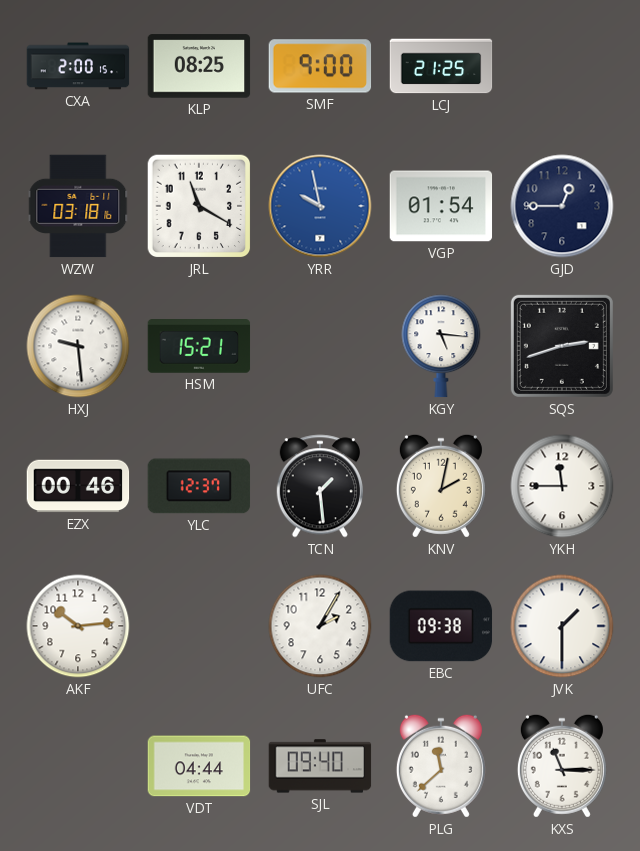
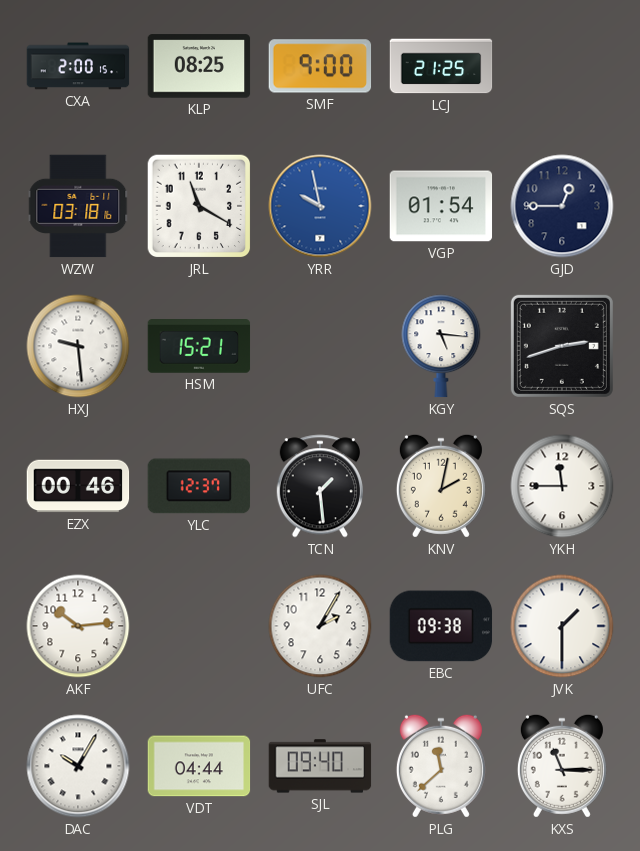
DAC: none -> 10:05 (78, 766)
